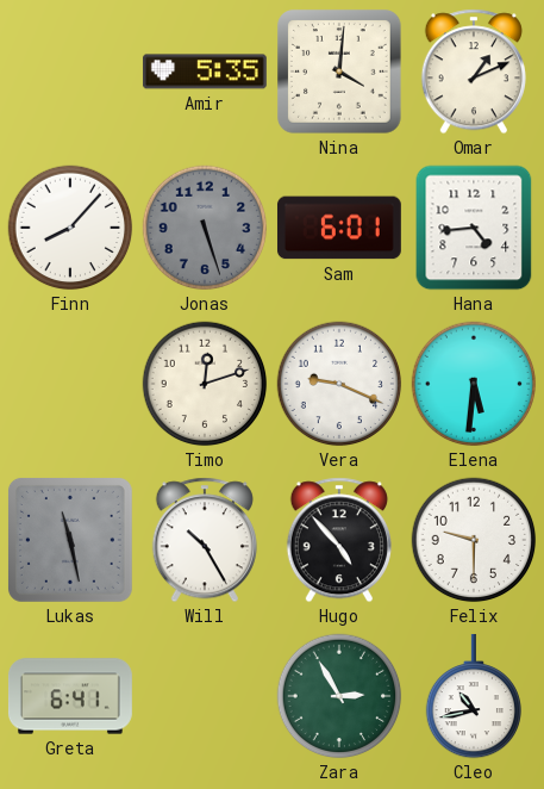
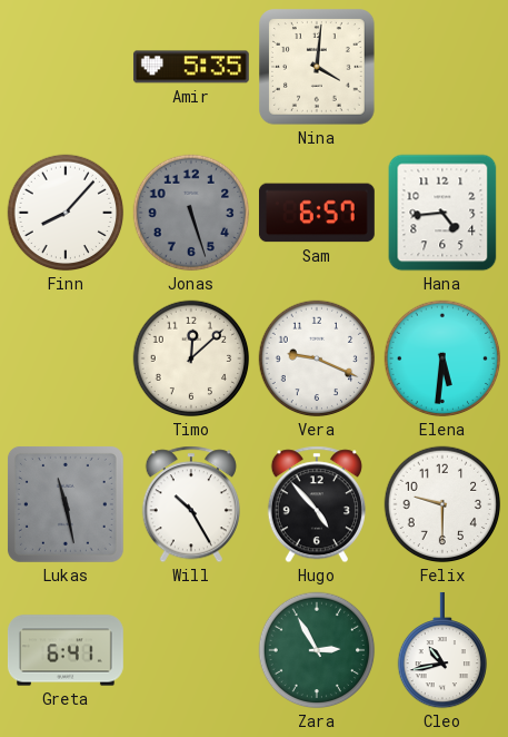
Omar: 1:11 -> none (474, 72)
Sam: 6:01 -> 6:57 (317, 213)
Timo: 12:12 -> 12:08 (191, 358)
